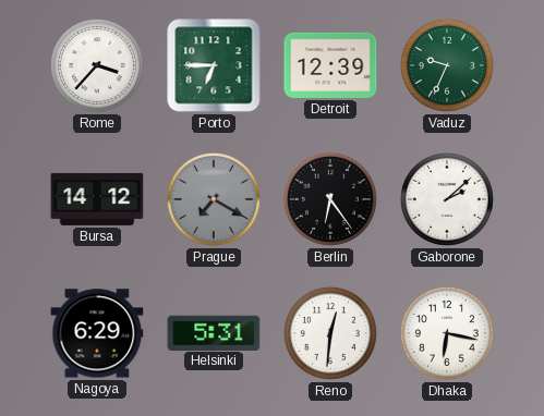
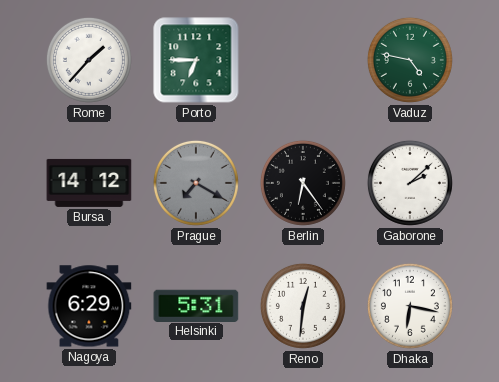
Rome: 3:37 -> 1:37 (89, 60)
Detroit: 12:39 -> none (330, 65)
Vaduz: 9:34 -> 4:47 (410, 60)
